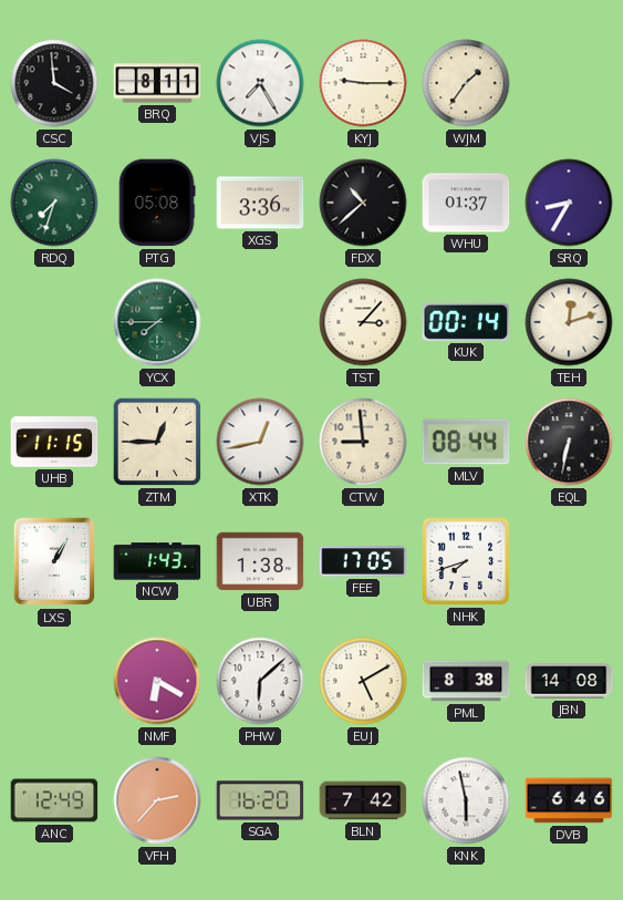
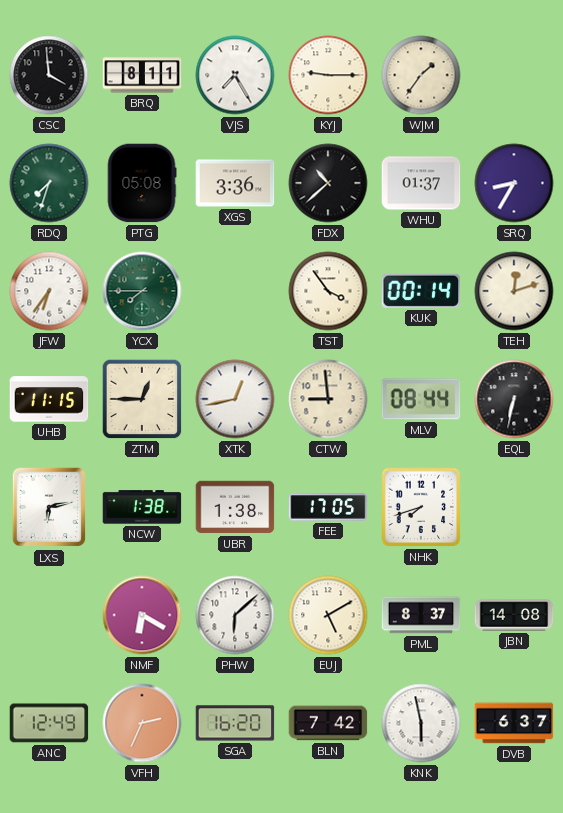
JFW: none -> 6:36 (49, 291)
TST: 3:07 -> 3:54 (328, 291)
LXS: 1:05 -> 6:13 (49, 507)
NCW: 1:43 -> 1:38 (142, 507)
PML: 8:38 -> 8:37 (421, 615)
VFH: 2:37 -> 2:34 (142, 723)
DVB: 6:46 -> 6:37 (514, 723)
